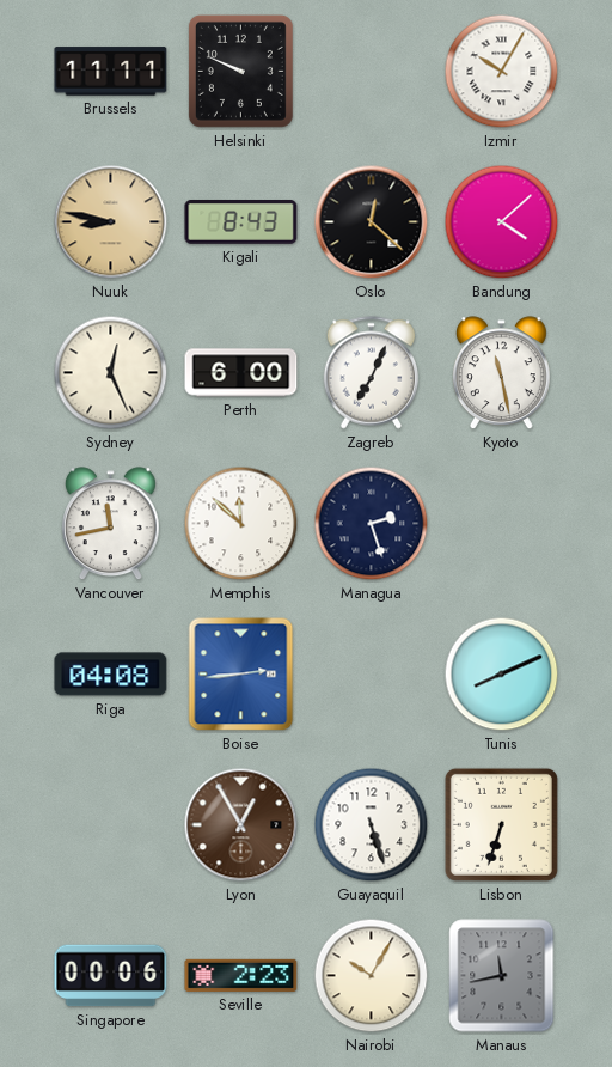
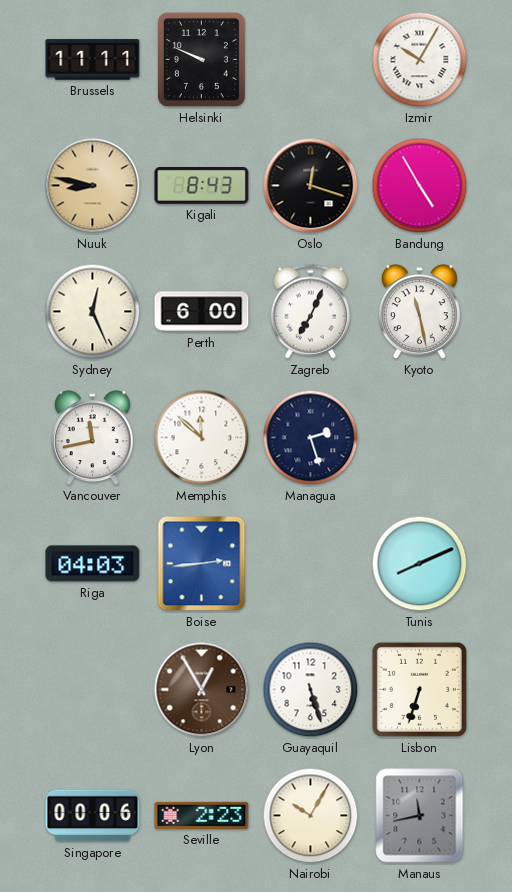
Oslo: 12:22 -> 12:18 (311, 186)
Bandung: 4:08 -> 4:55 (420, 186)
Riga: 04:08 -> 04:03 (93, 564)
